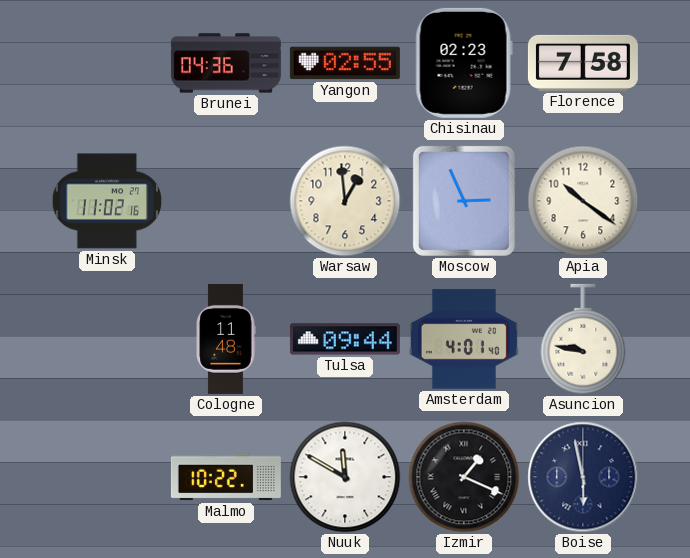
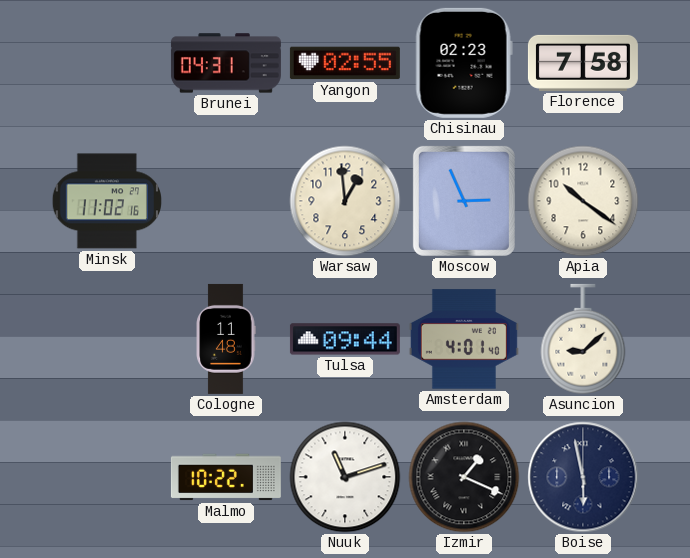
Brunei: 04:36 -> 04:31 (226, 63)
Asuncion: 9:47 -> 9:08 (583, 339)
Nuuk: 11:50 -> 11:12 (345, 477)
